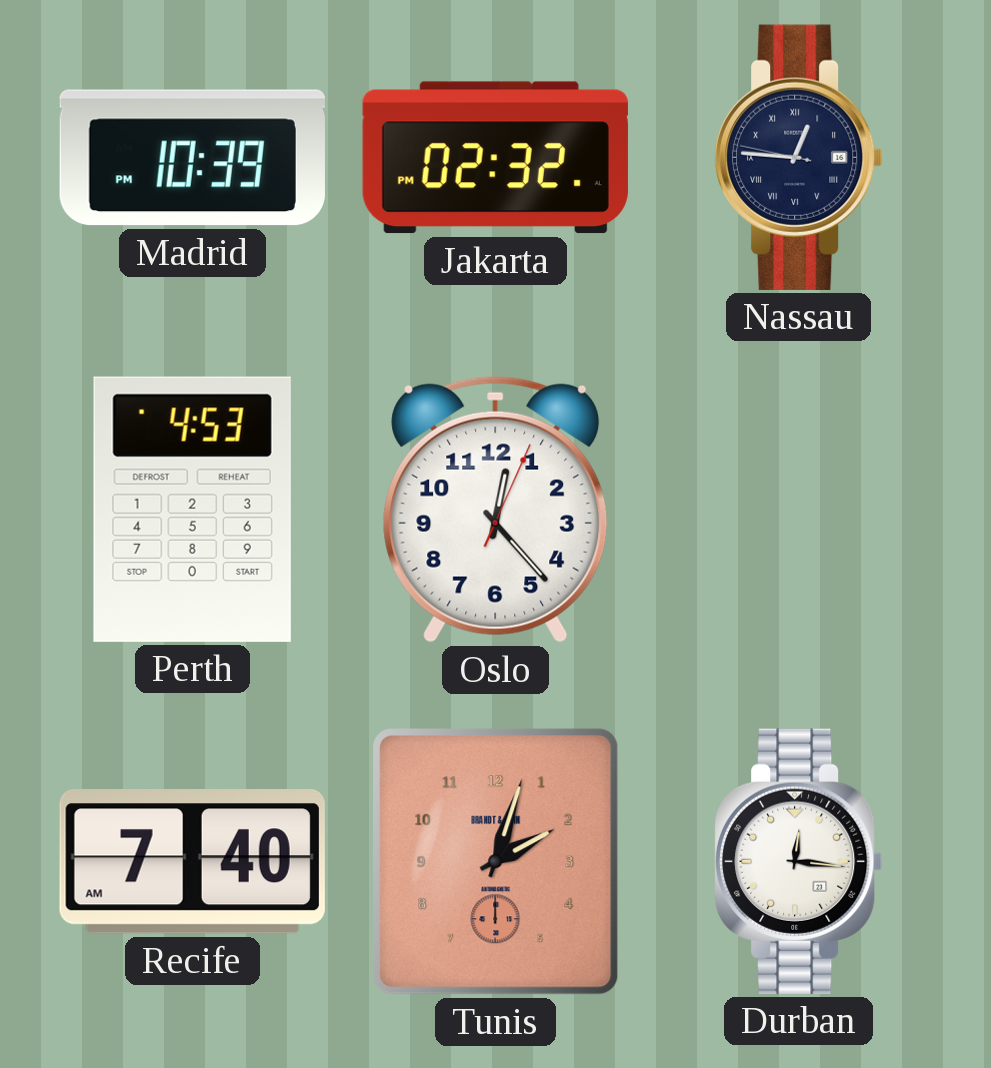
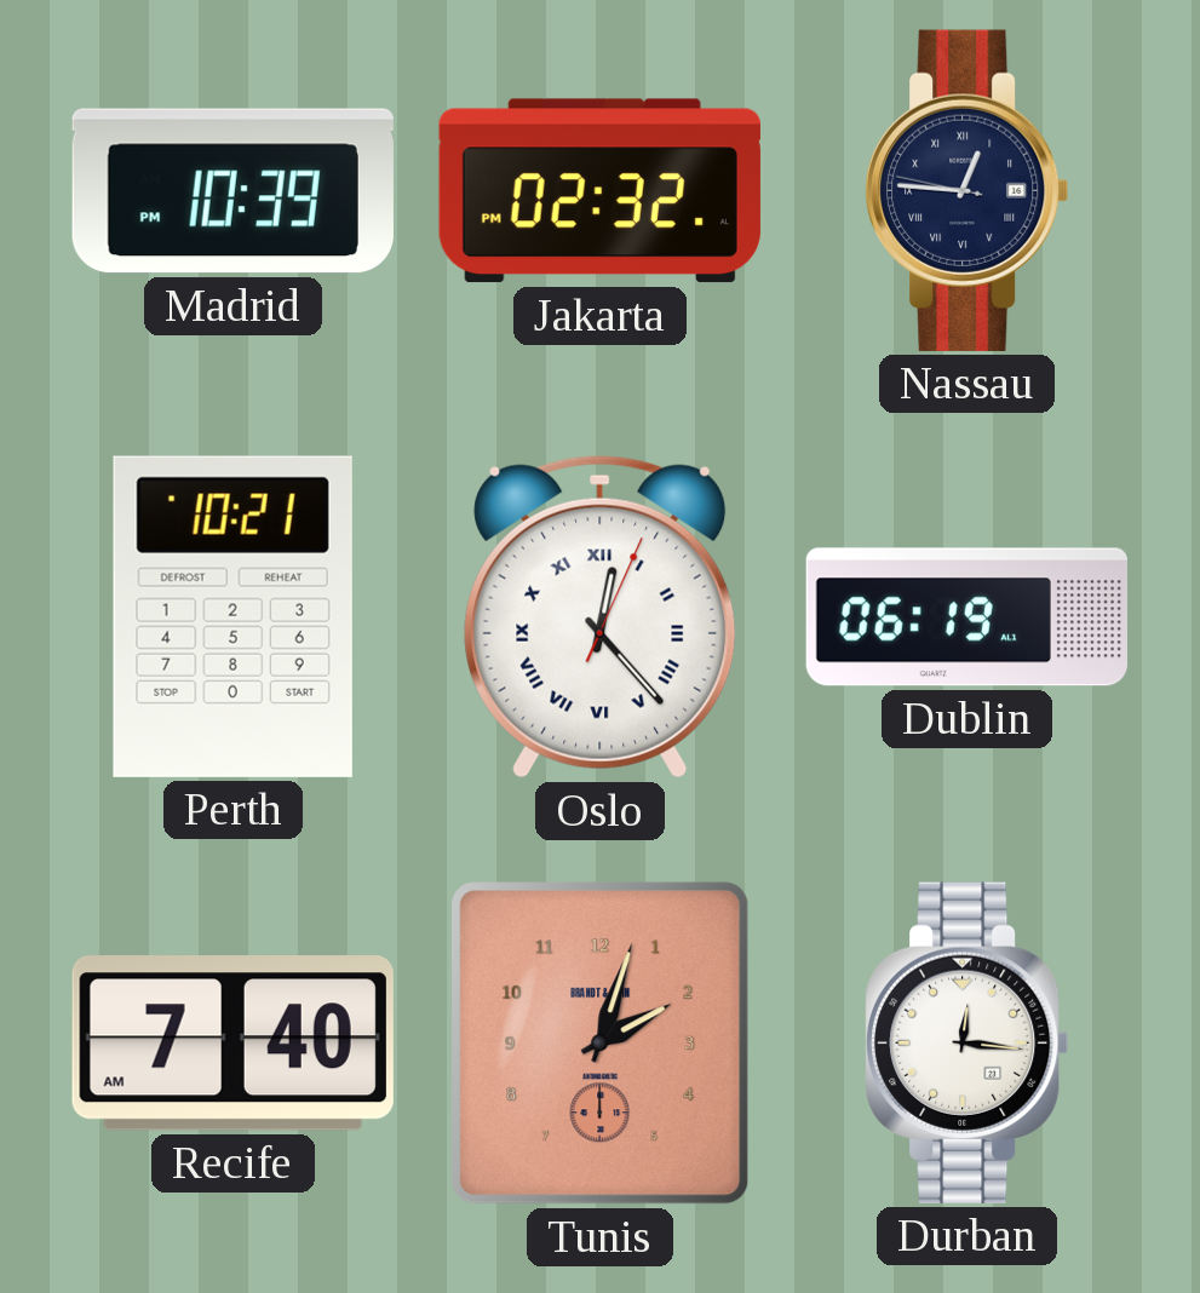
Perth: 4:53 -> 10:21 (232, 616)
Oslo numerals: Arabic -> Roman (601, 616)
Dublin: none -> 06:19 (966, 617)
